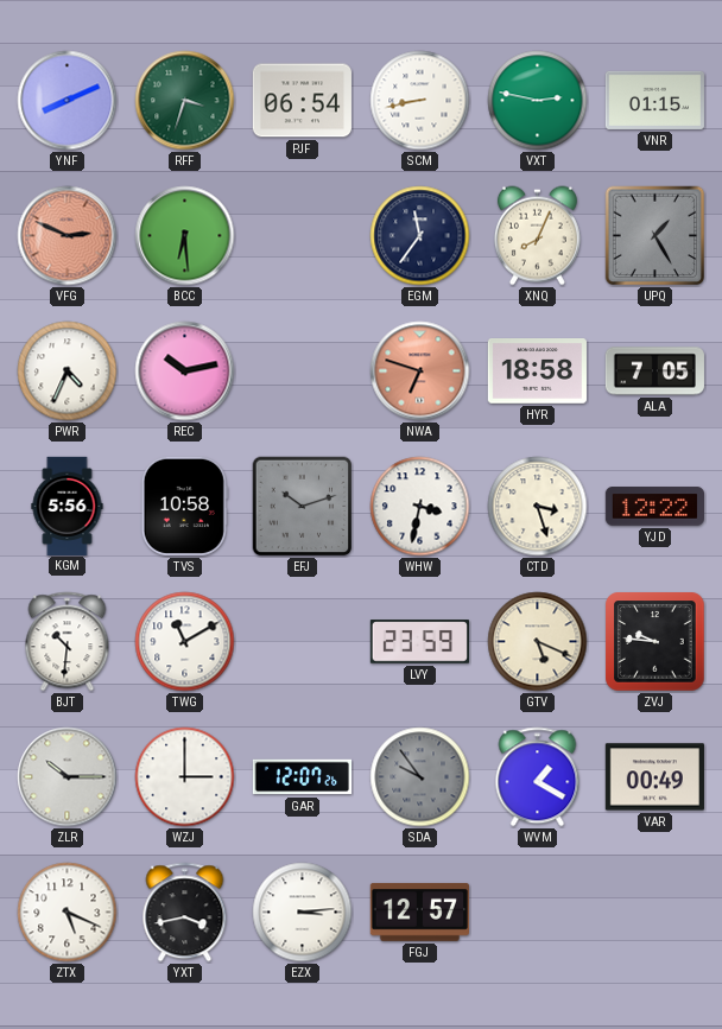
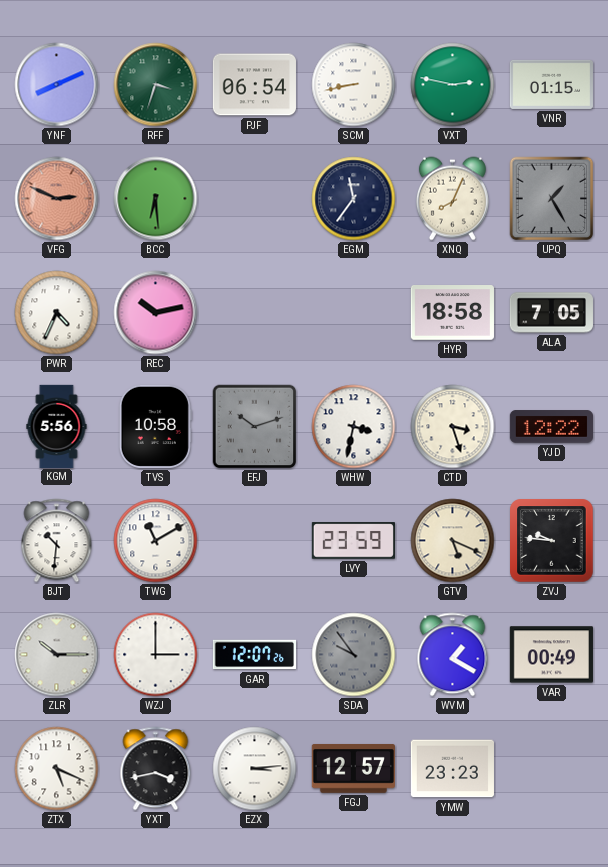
NWA: 6:48 -> none (420, 371)
YMW: none -> 23:23 (452, 769)
